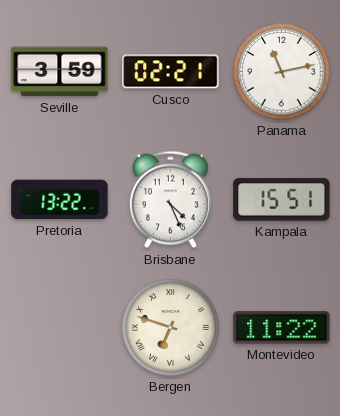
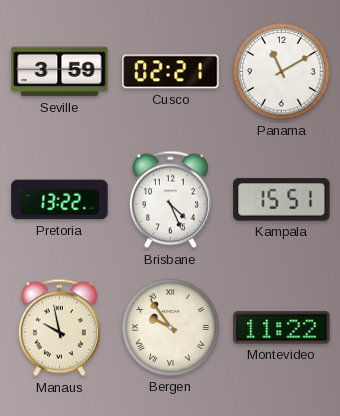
Panama: 11:13 -> 11:10 (282, 72)
Manaus: none -> 9:58 (59, 328)
Bergen: 6:48 -> 9:54 (171, 328)
